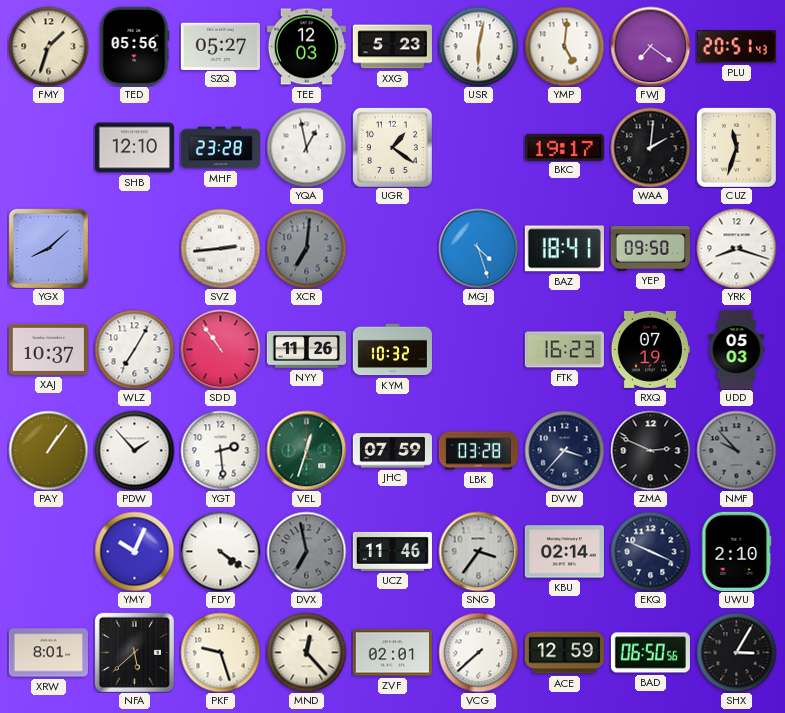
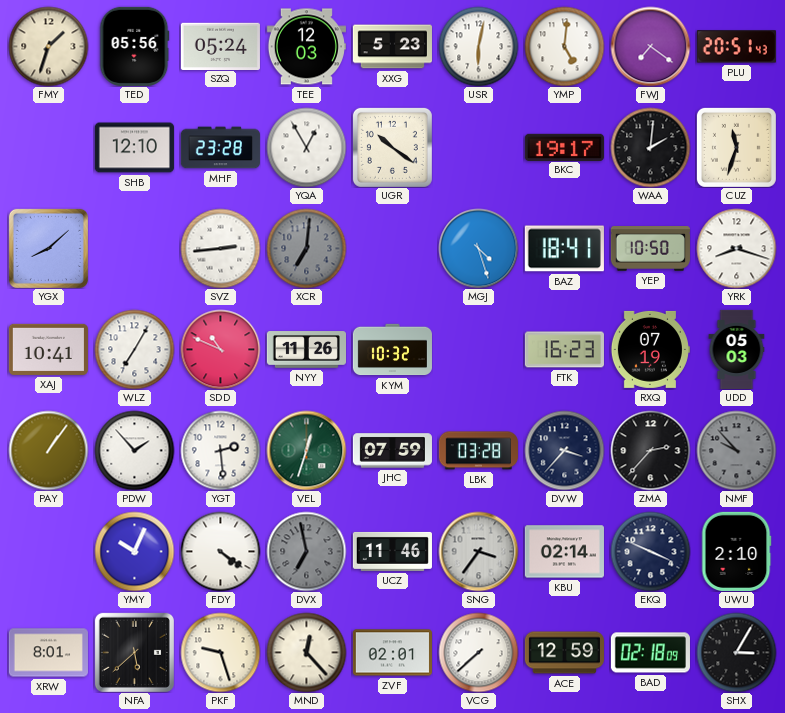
SZQ: 05:27 -> 05:24 (220, 46)
YQA: 12:58 -> 12:55 (306, 147)
UGR: 1:21 -> 10:21 (392, 147)
YEP: 09:50 -> 10:50 (650, 249)
XAJ: 10:37 -> 10:41 (48, 349)
SDD: 10:54 -> 10:49 (220, 349)
ZMA: 2:49 -> 2:37 (650, 450)
BAD: 06:50 -> 02:18 (650, 653)
